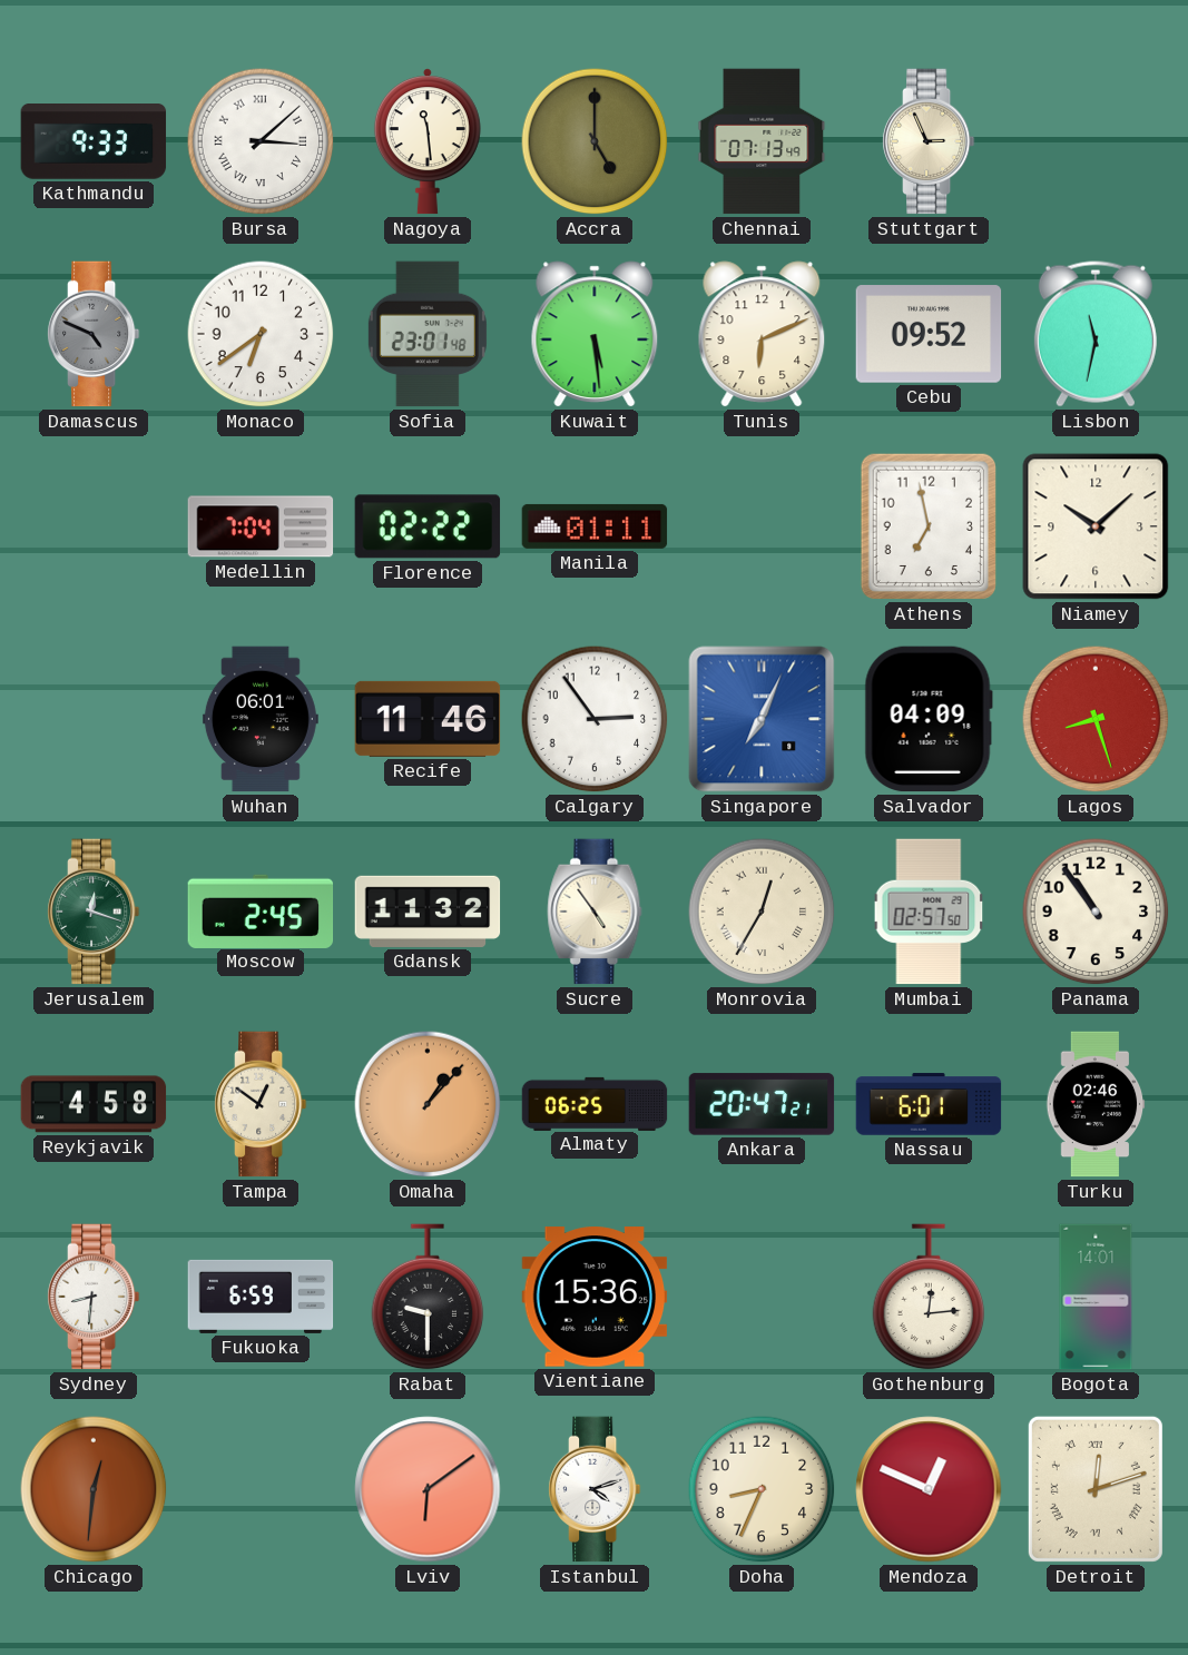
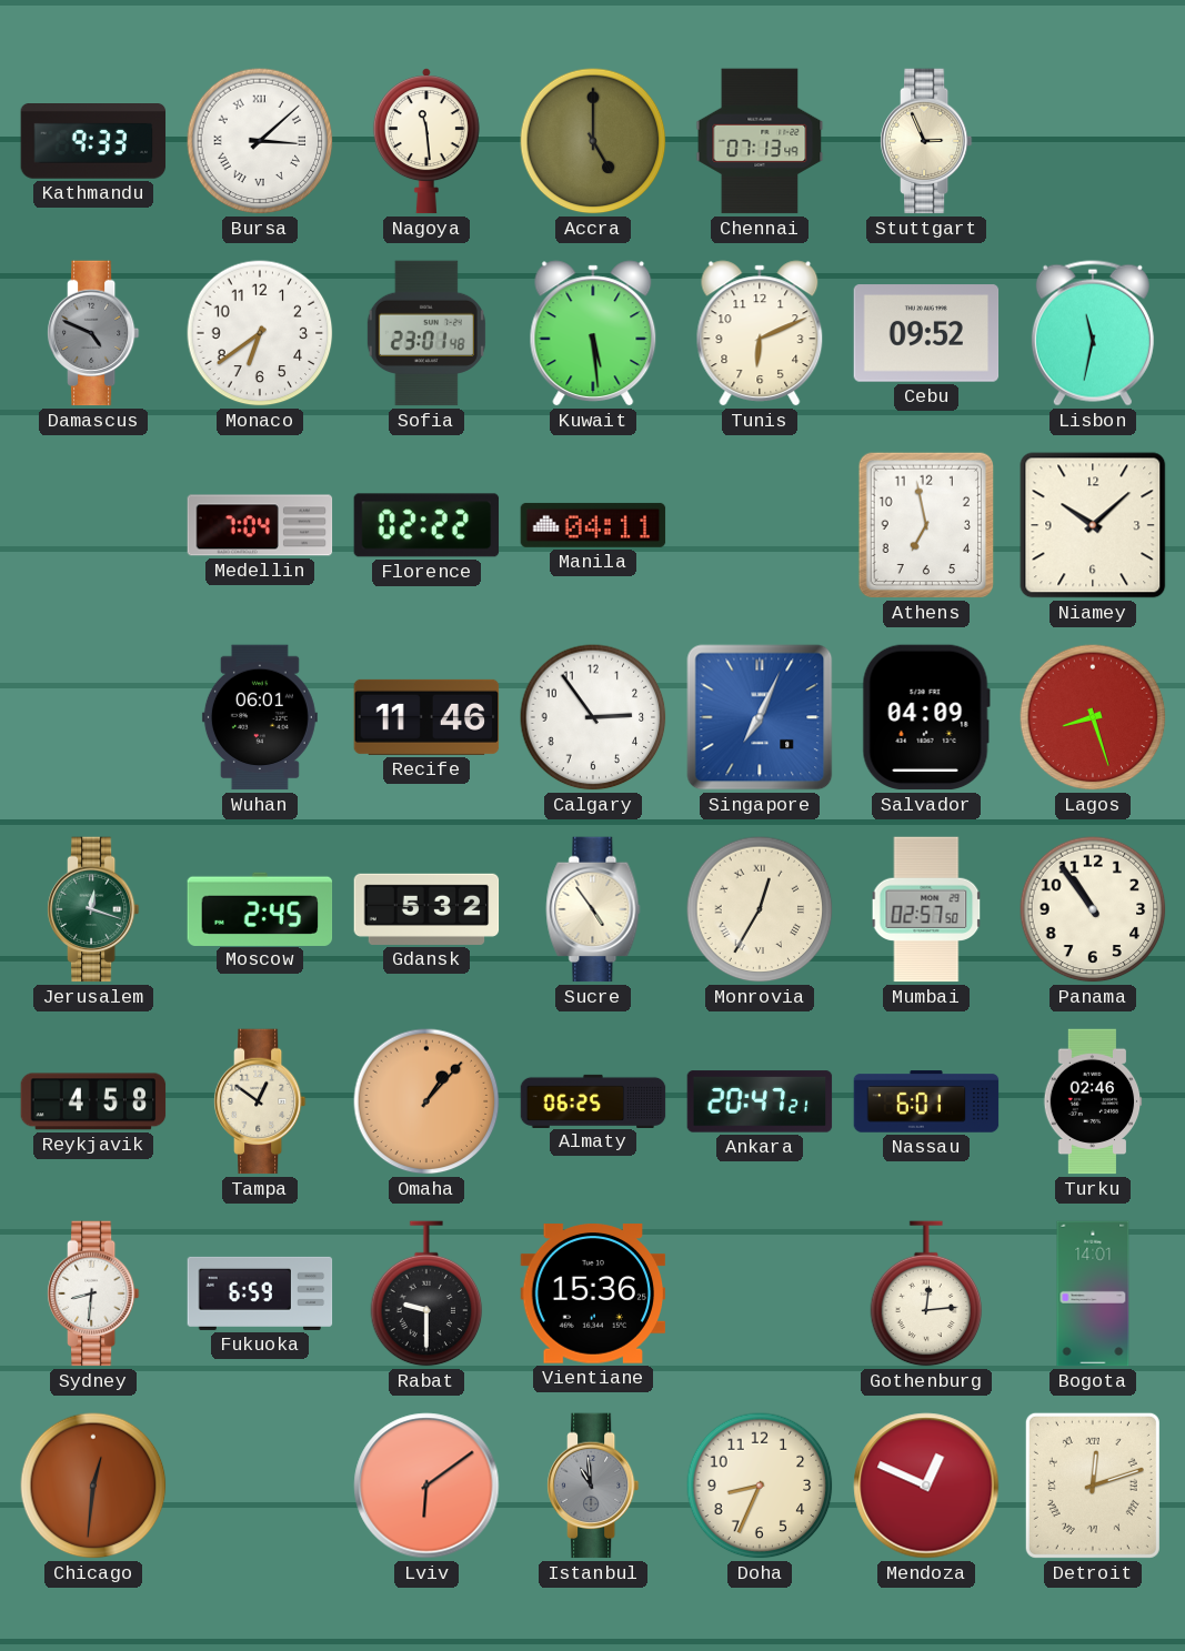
Manila: 01:11 -> 04:11 (593, 525)
Gdansk: 11:32 -> 5:32 (426, 909)
Istanbul: 4:12 -> 10:59 (593, 1486)
Istanbul dial: white -> grey (593, 1486)
